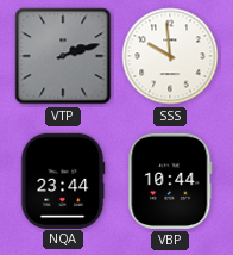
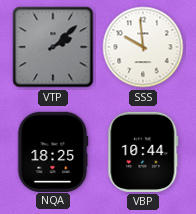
VTP: 2:12 -> 2:08 (53, 47)
NQA: 23:44 -> 18:25 (53, 151)
